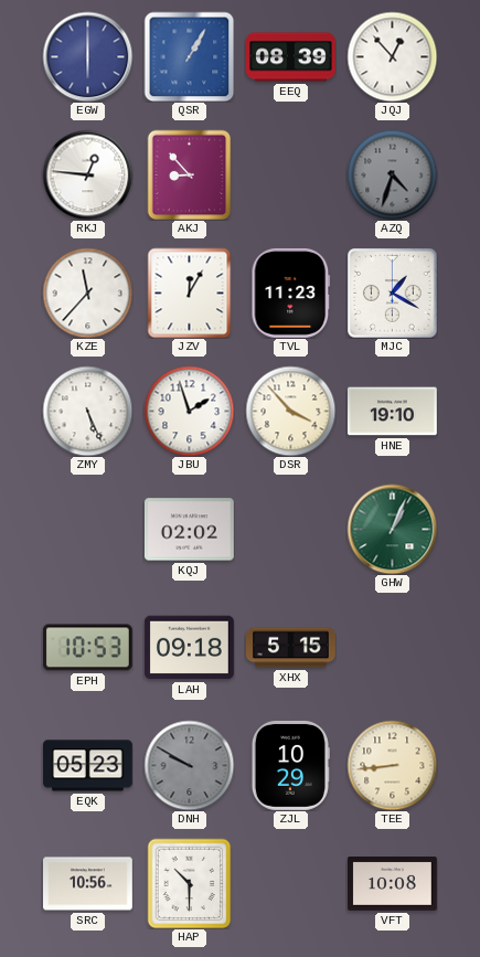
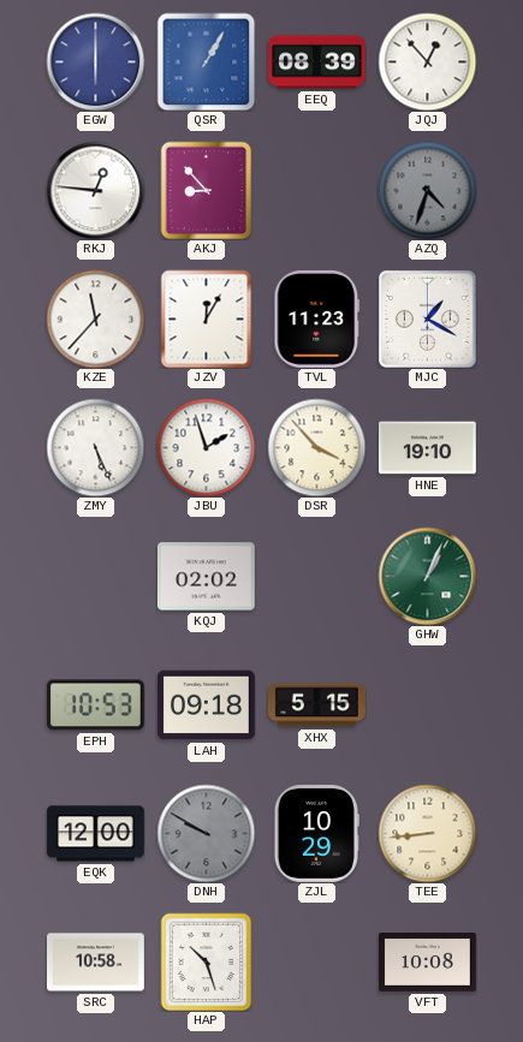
EQK: 05:23 -> 12:00 (96, 834)
SRC: 10:56 -> 10:58 (96, 963)
HAP: 10:30 -> 10:27 (207, 961)
